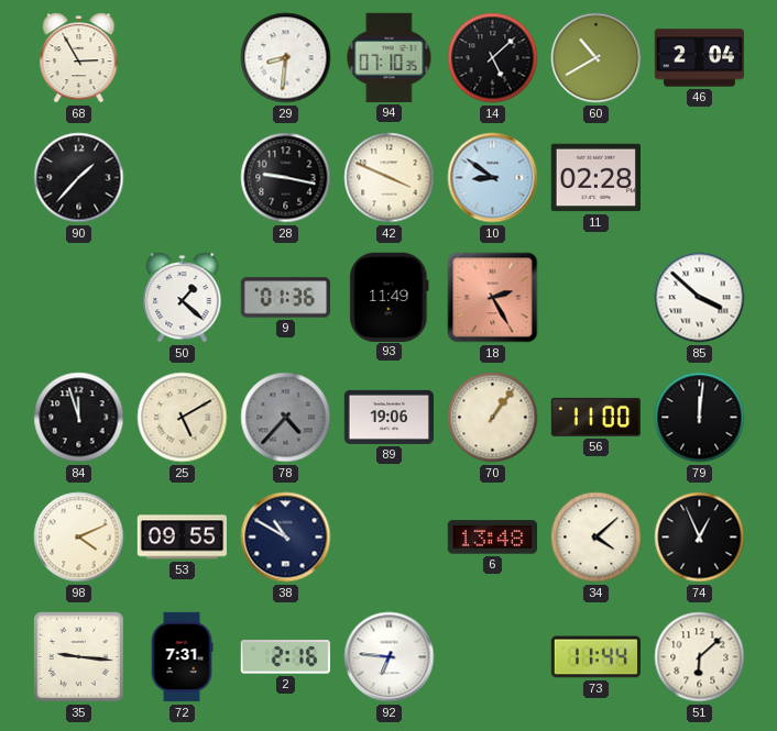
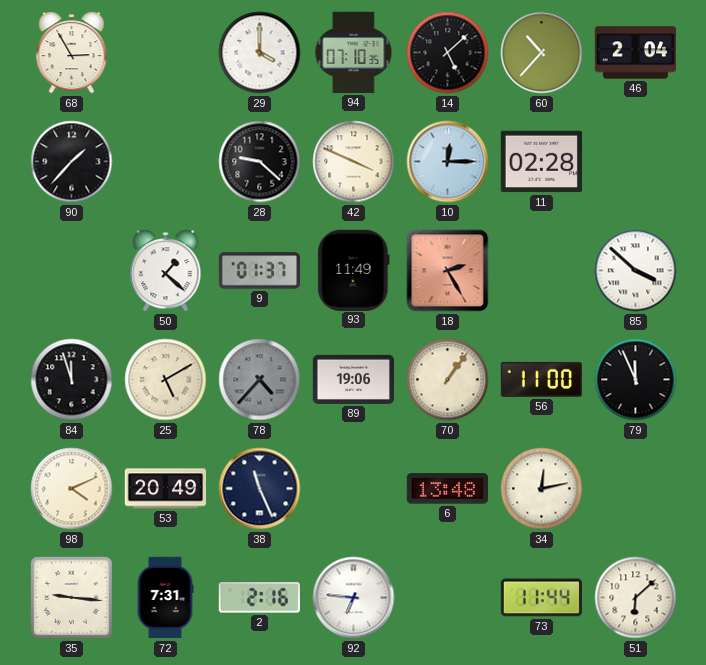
29: 8:31 -> 4:00 (260, 53)
60: 10:40 -> 10:37 (542, 53)
28: 9:17 -> 9:22 (260, 162)
10: 8:51 -> 12:15 (448, 162)
9: 01:36 -> 01:37 (259, 271)
79: 12:01 -> 11:56 (636, 380)
53: 09:55 -> 20:49 (165, 489)
38: 10:50 -> 11:26 (260, 489)
34: 4:08 -> 12:13 (542, 489)
74: 12:56 -> none (700, 538)
